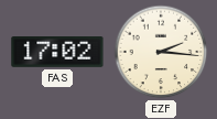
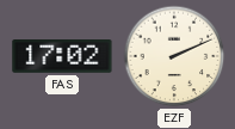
EZF: 2:16 -> 2:11 (174, 56)
